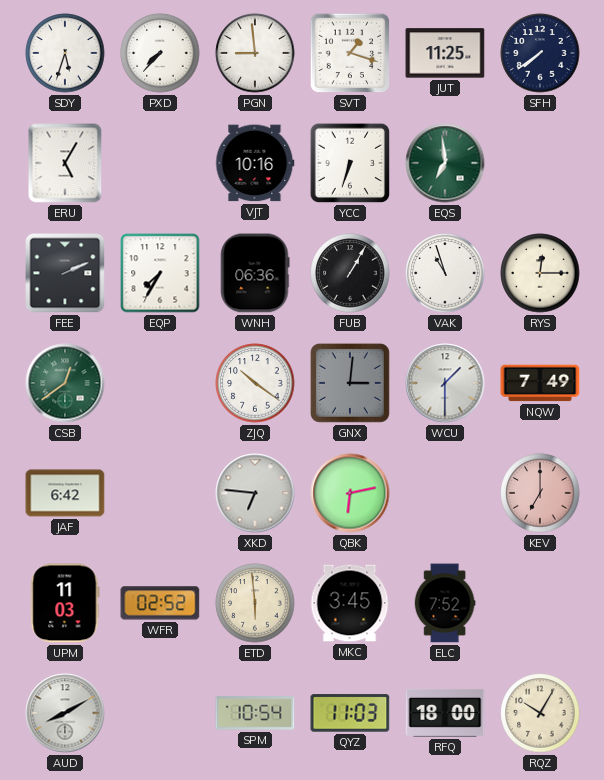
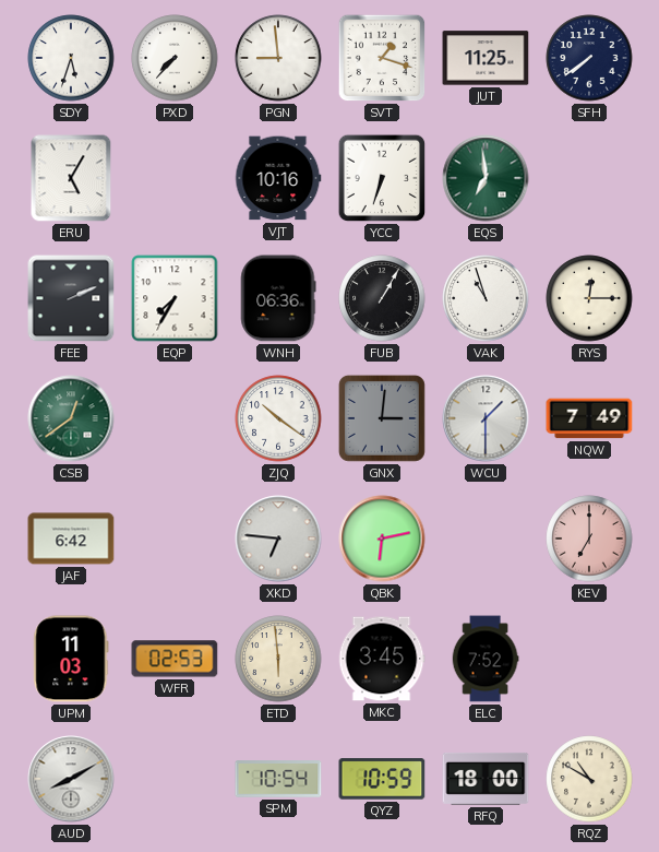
WFR: 02:52 -> 02:53 (175, 659)
QYZ: 11:03 -> 10:59 (382, 779)
RQZ: 10:05 -> 10:50 (589, 779)
